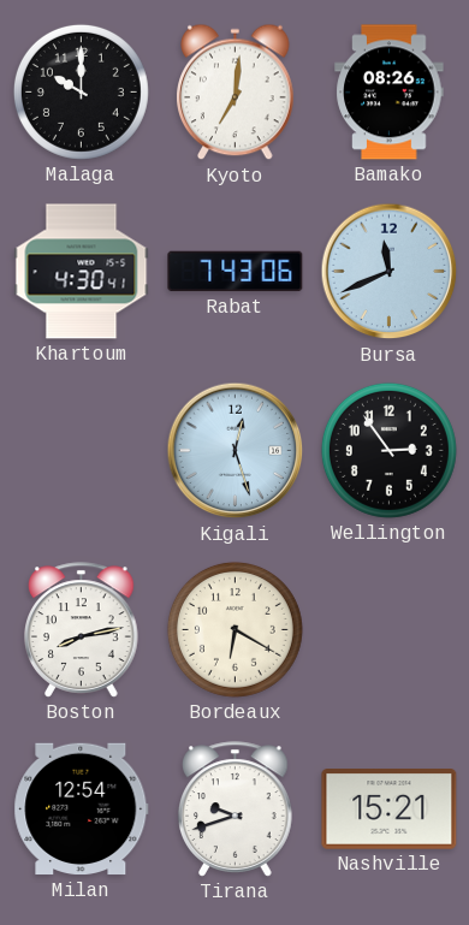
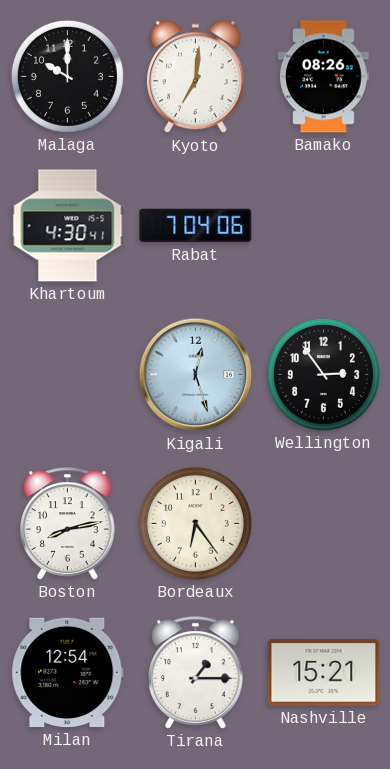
Rabat: 7:43 -> 7:04 (196, 226)
Bursa: 11:41 -> none (390, 272)
Bordeaux: 6:20 -> 6:24 (195, 523)
Tirana: 9:42 -> 1:15 (196, 673)
